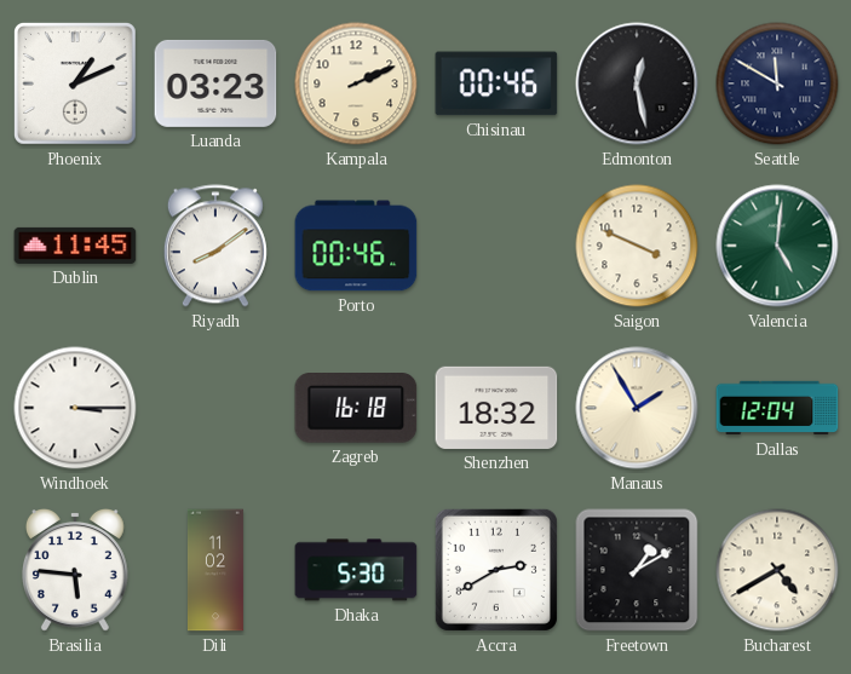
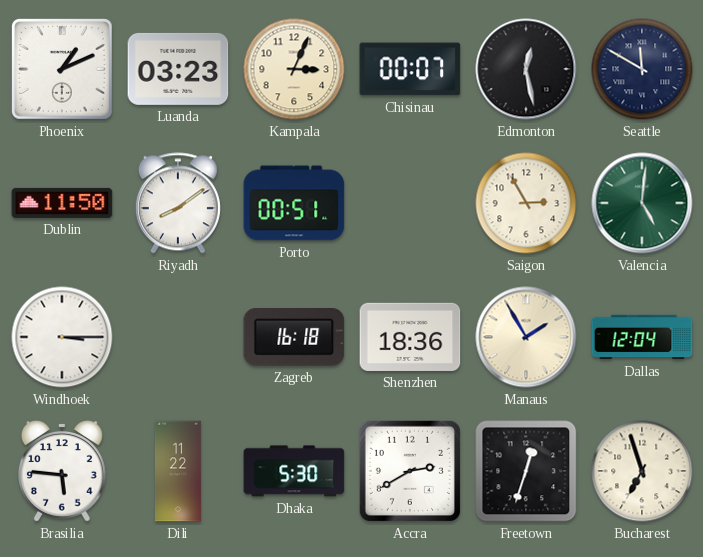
Kampala: 2:11 -> 3:04 (294, 69)
Chisinau: 00:46 -> 00:07 (410, 69)
Dublin: 11:45 -> 11:50 (62, 203)
Porto: 00:46 -> 00:51 (294, 203)
Saigon: 3:49 -> 2:55 (526, 203)
Shenzhen: 18:32 -> 18:36 (410, 337)
Dili: 11:02 -> 11:22 (178, 471)
Freetown: 1:10 -> 12:33 (526, 471)
Bucharest: 4:40 -> 6:57 (642, 471)
